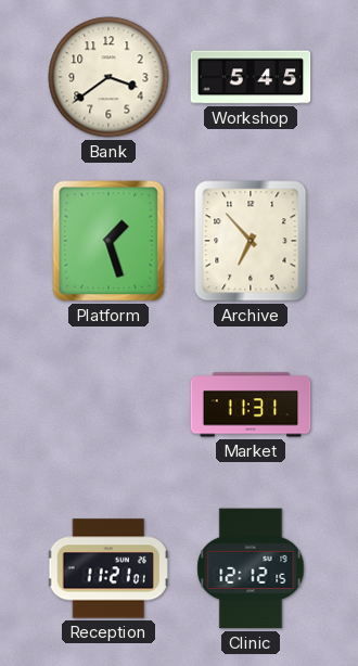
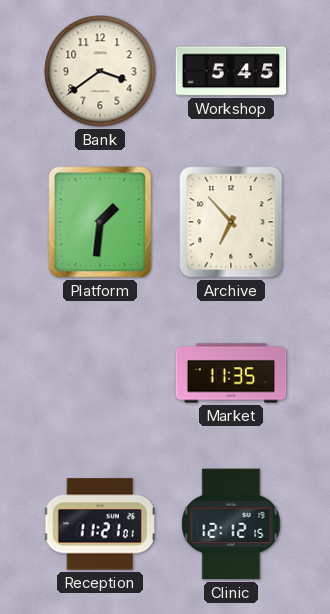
Platform: 1:27 -> 1:31 (100, 222)
Market: 11:31 -> 11:35 (231, 373)
